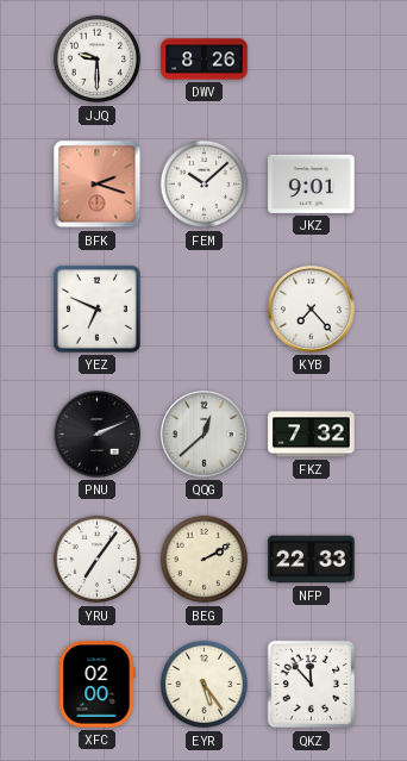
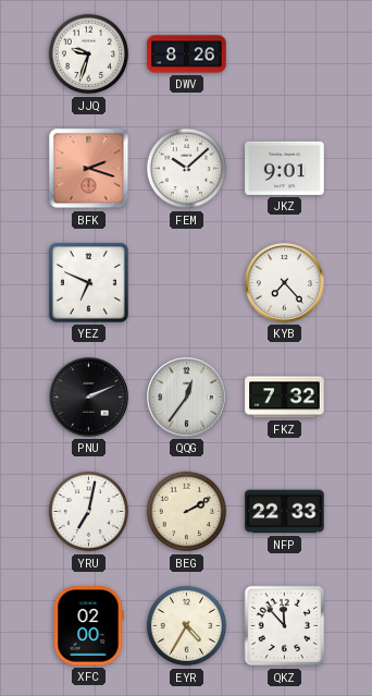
JJQ: 9:30 -> 9:33 (89, 54)
QQG: 12:38 -> 12:36 (187, 398)
YRU: 7:06 -> 7:02 (89, 512)
EYR: 5:24 -> 4:35 (187, 626)
